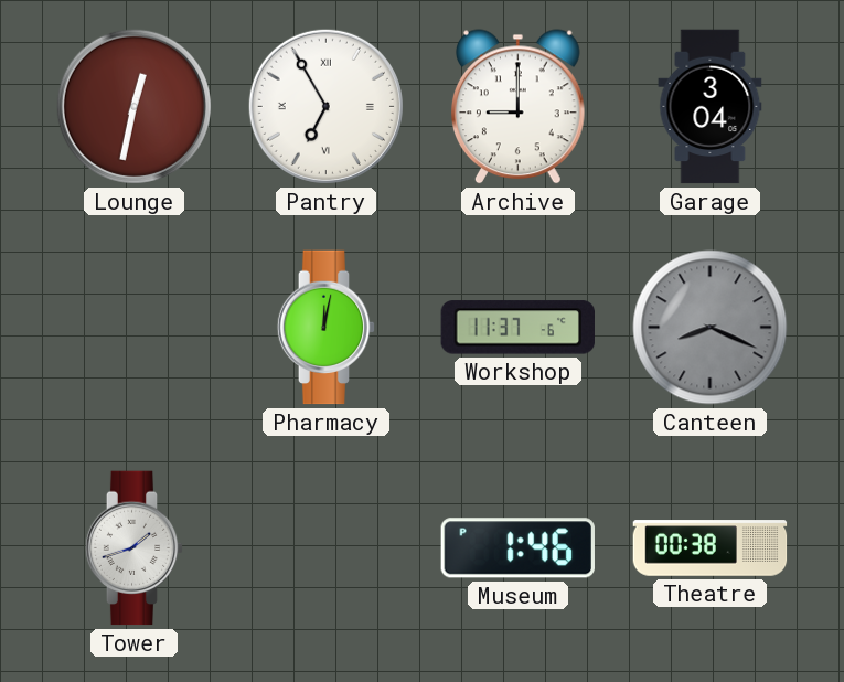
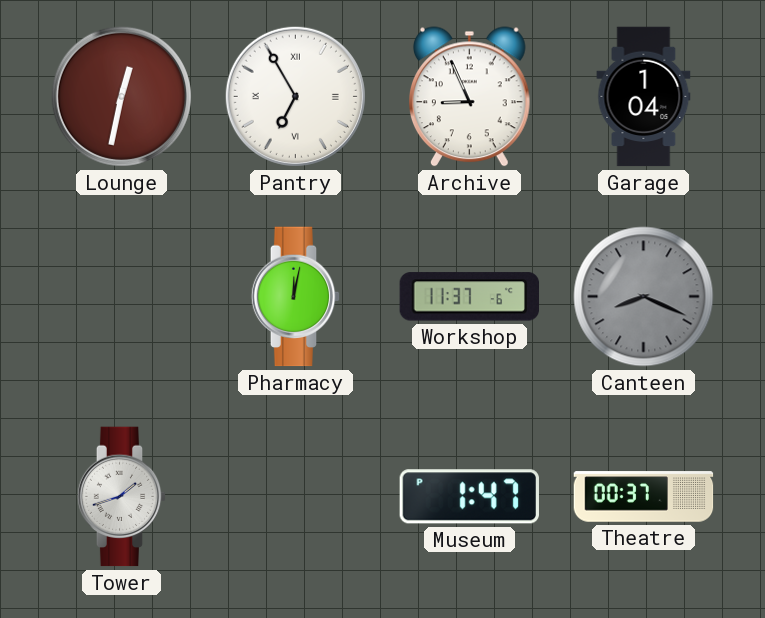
Archive: 9:00 -> 8:56 (470, 97)
Garage: 3:04 -> 1:04 (644, 97)
Museum: 1:46 -> 1:47 (469, 497)
Theatre: 00:38 -> 00:37 (644, 497)
